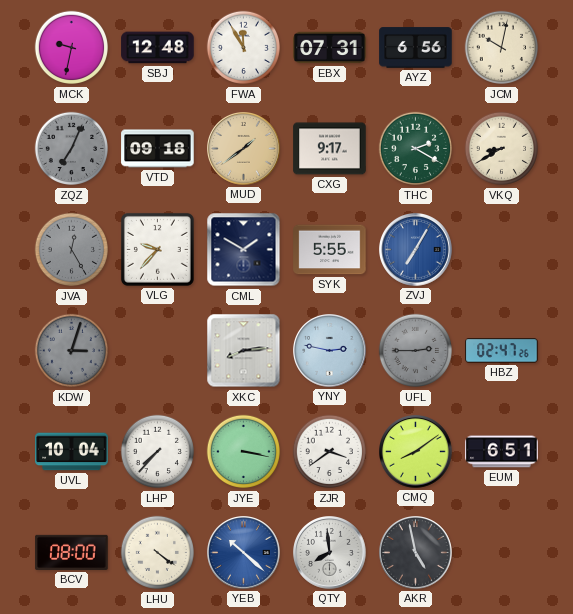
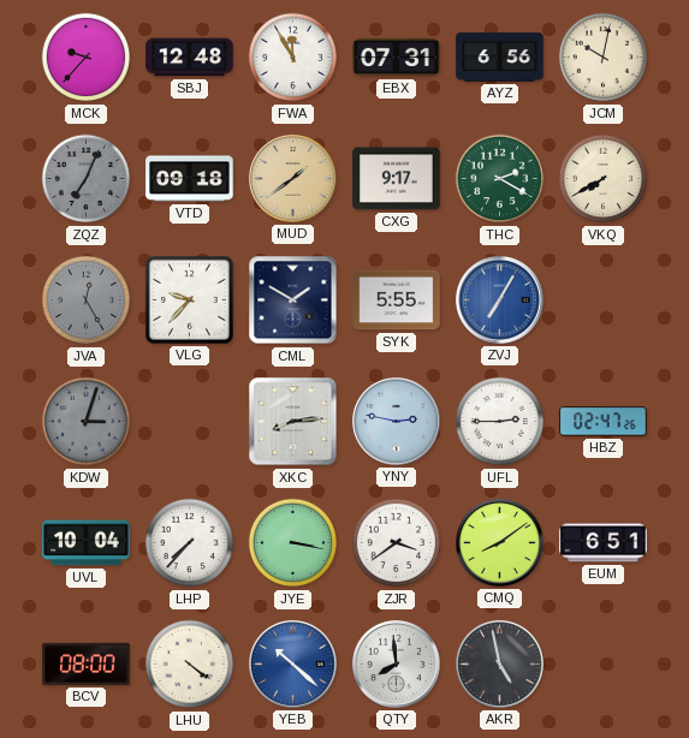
MCK: 9:32 -> 9:37 (85, 58)
VKQ: 8:40 -> 7:40 (602, 179)
UFL dial: grey -> white (499, 422)
